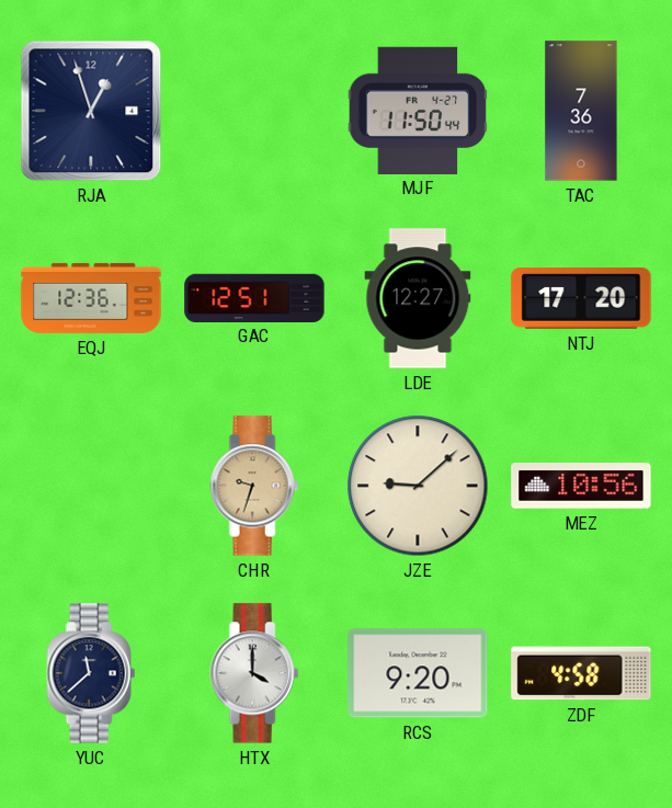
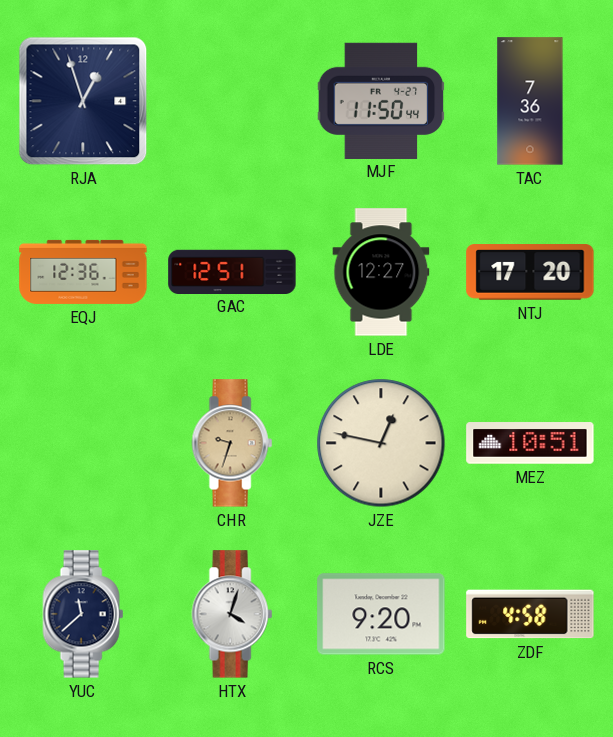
JZE: 9:08 -> 12:47 (381, 443)
MEZ: 10:56 -> 10:51 (530, 443)
HTX: 4:00 -> 4:03 (232, 614)
